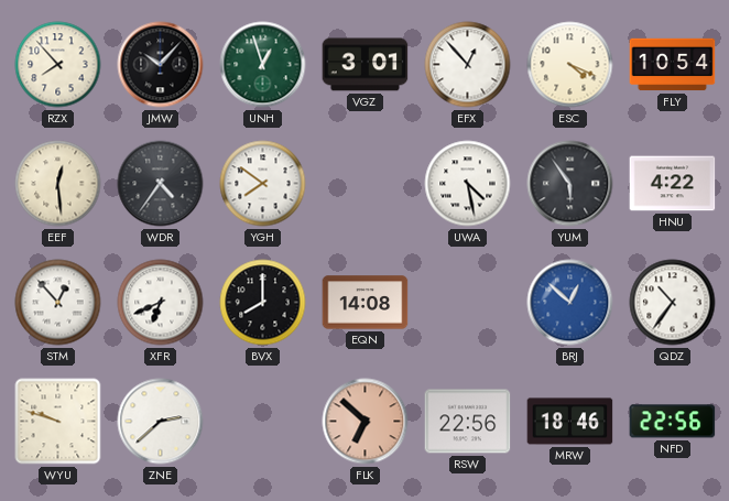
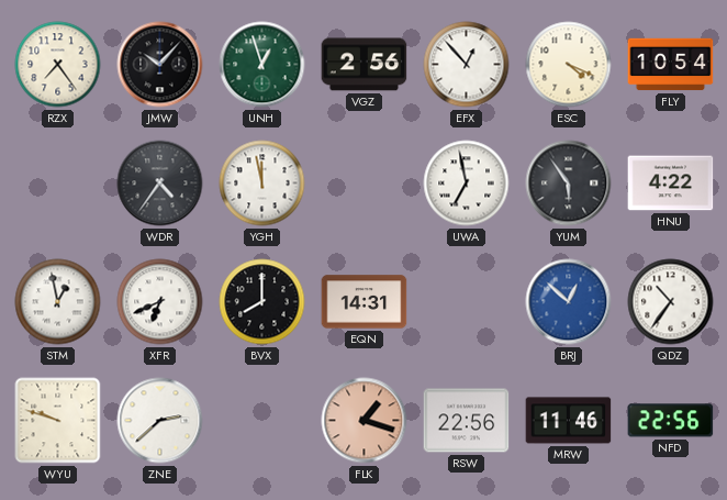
RZX: 7:53 -> 7:24 (58, 65)
VGZ: 3:01 -> 2:56 (365, 65)
EEF: 12:29 -> none (58, 184)
YGH: 7:51 -> 11:58 (262, 184)
UWA: 4:28 -> 6:58 (467, 184)
STM: 12:53 -> 12:58 (58, 302)
EQN: 14:08 -> 14:31 (365, 302)
FLK: 6:52 -> 1:18 (365, 421)
MRW: 18:46 -> 11:46 (569, 421)
